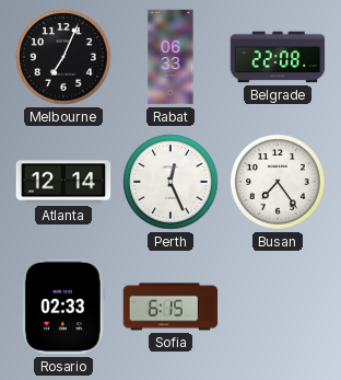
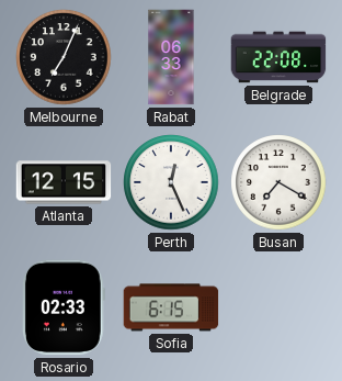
Atlanta: 12:14 -> 12:15 (64, 182)
Busan: 7:24 -> 7:20 (278, 182)
